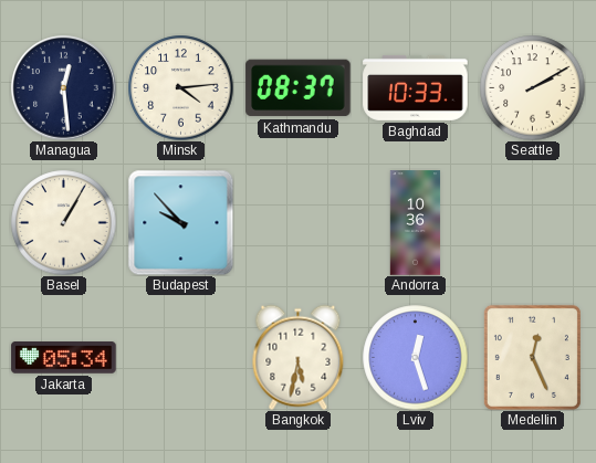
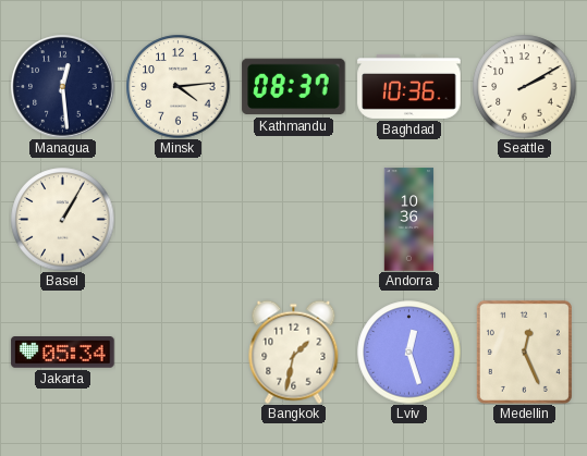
Baghdad: 10:33 -> 10:36 (409, 86)
Budapest: 9:53 -> none (180, 222)
Bangkok: 5:32 -> 1:32 (294, 352)
